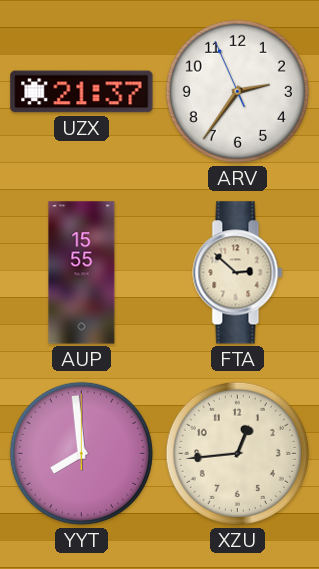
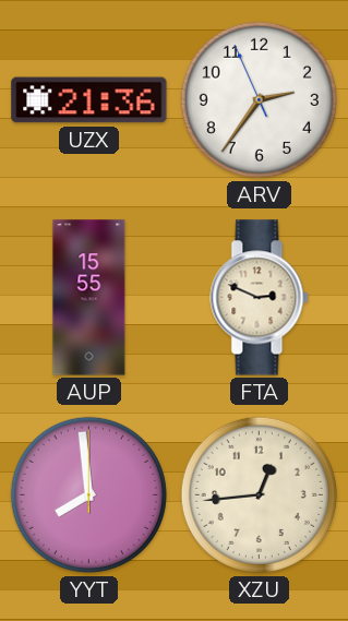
UZX: 21:37 -> 21:36 (89, 100)
FTA: 2:52 -> 2:49 (260, 298)
